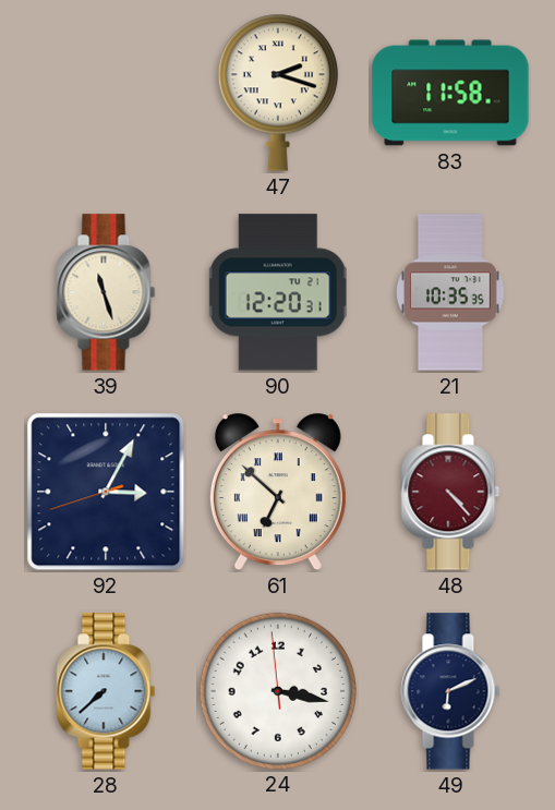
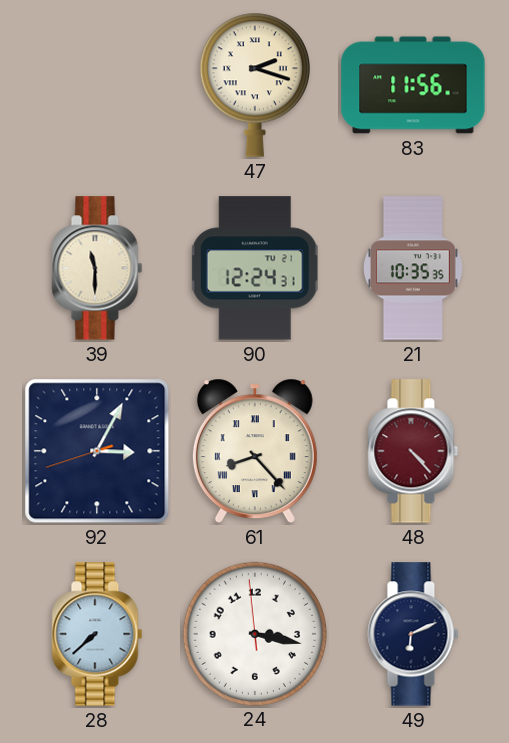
83: 11:58 -> 11:56 (413, 85)
39: 11:27 -> 11:30 (97, 268)
90: 12:20 -> 12:24 (255, 268)
61: 6:52 -> 8:23 (255, 451)
